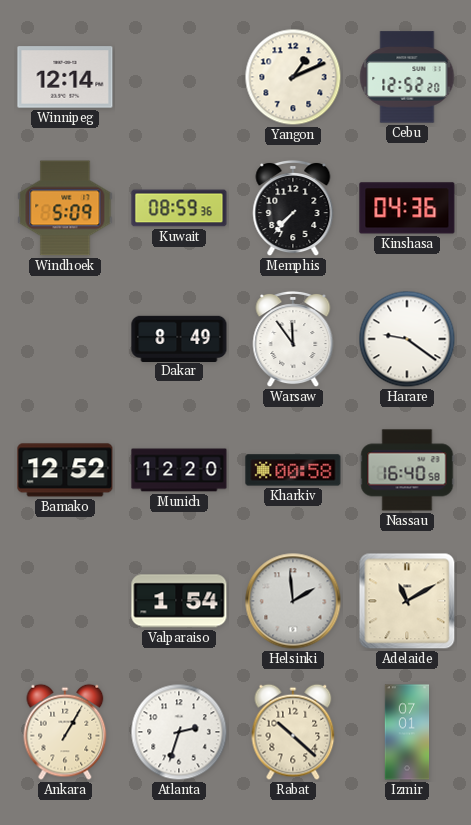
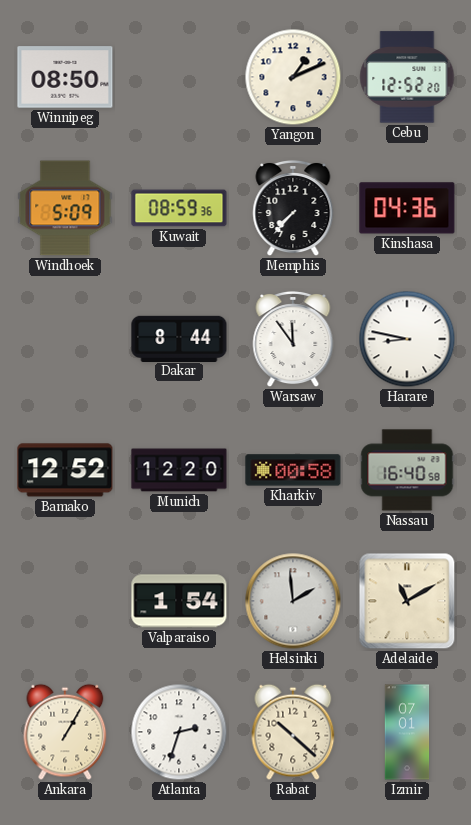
Winnipeg: 12:14 -> 08:50 (65, 77)
Dakar: 8:49 -> 8:44 (179, 338)
Harare: 9:21 -> 8:47 (407, 339)
